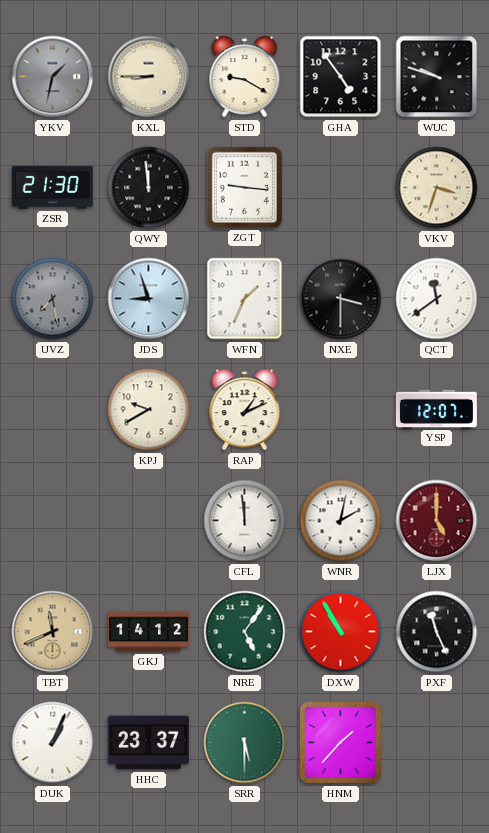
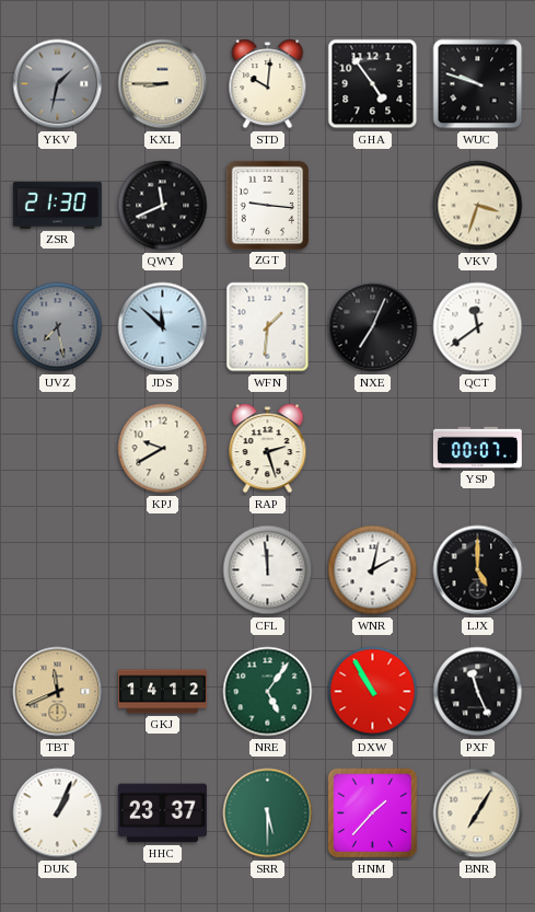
STD: 9:20 -> 10:01 (268, 84)
QWY: 11:59 -> 11:41 (163, 206)
JDS: 8:57 -> 11:52 (163, 327)
WFN: 1:34 -> 1:31 (268, 327)
NXE: 3:30 -> 7:04 (373, 327)
RAP: 1:11 -> 2:27 (268, 449)
YSP: 12:07 -> 00:07 (477, 448)
LJX dial: burgundy -> black (478, 570)
BNR: none -> 7:05 (478, 813)
